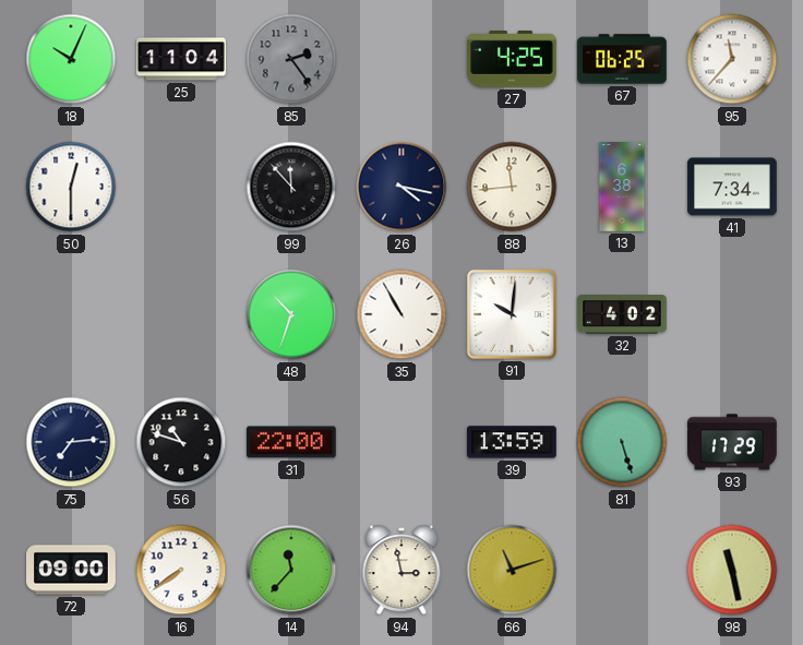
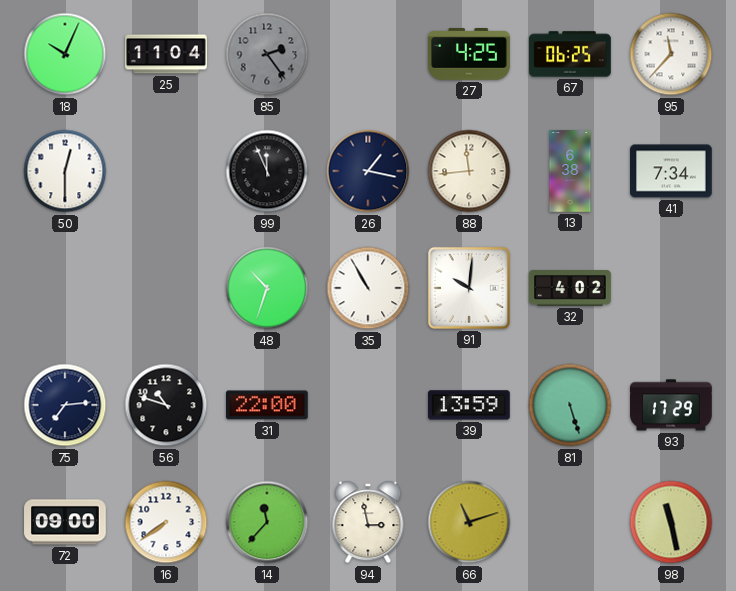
99: 11:53 -> 11:56 (267, 171)
26: 4:17 -> 1:17 (368, 171)
